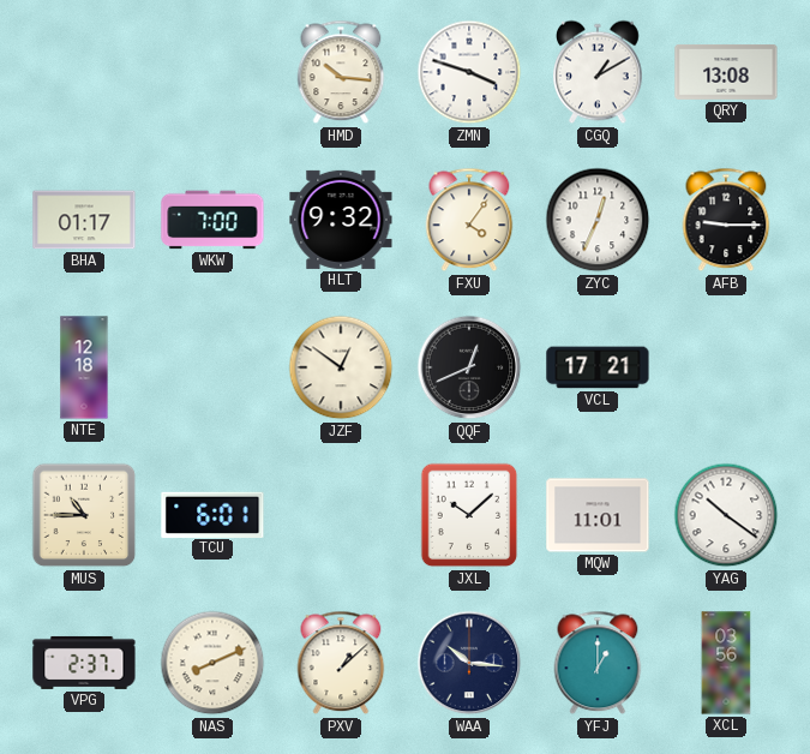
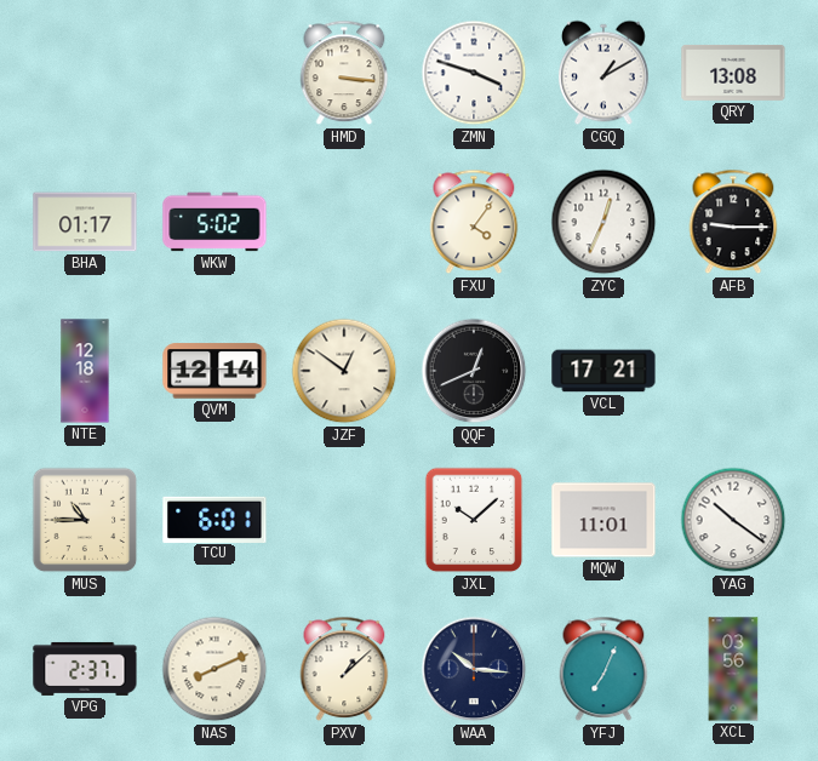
HMD: 10:16 -> 3:16 (344, 73)
WKW: 7:00 -> 5:02 (214, 222)
HLT: 9:32 -> none (341, 220)
QVM: none -> 12:14 (214, 371)
YFJ: 1:00 -> 7:04 (604, 669)
